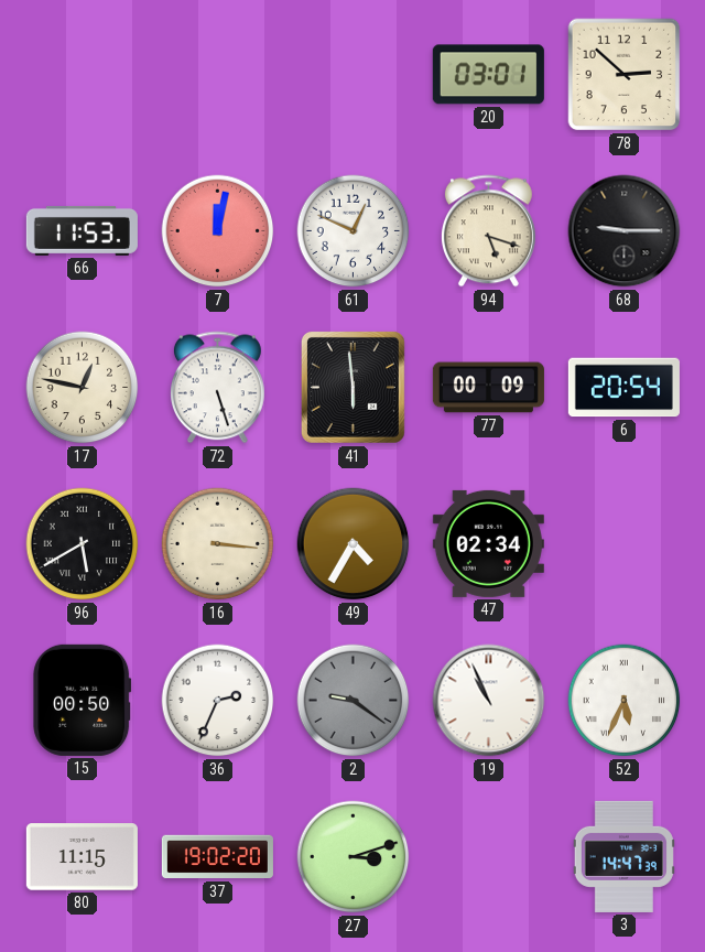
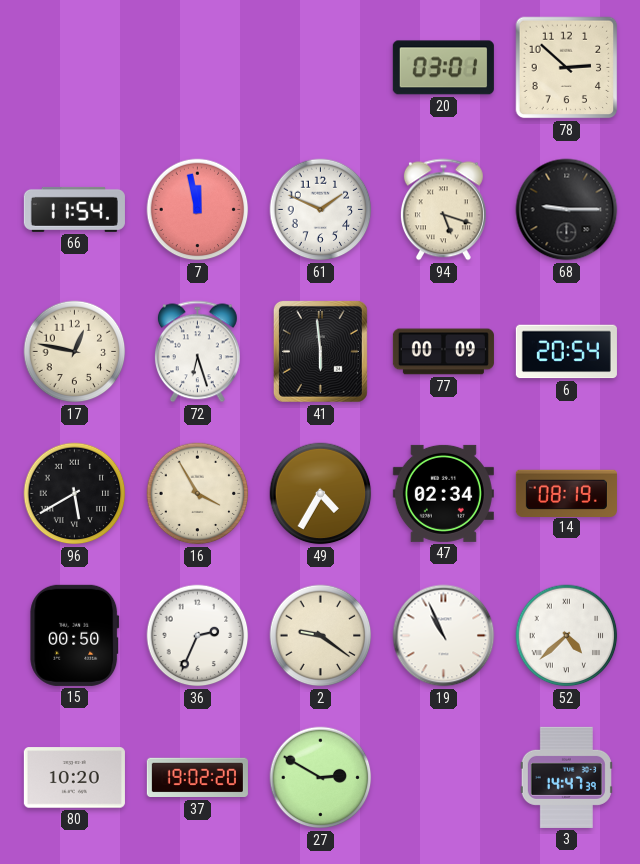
66: 11:53 -> 11:54 (74, 209)
7: 12:02 -> 11:58 (198, 210)
61: 12:49 -> 1:49 (321, 210)
72: 5:27 -> 6:27 (197, 352)
16: 3:16 -> 3:55 (198, 494)
14: none -> 08:19 (566, 493)
2 dial: grey -> cream (321, 636)
52: 5:34 -> 4:38 (567, 636)
80: 11:15 -> 10:20 (74, 778)
27: 3:12 -> 2:50 (321, 778)
